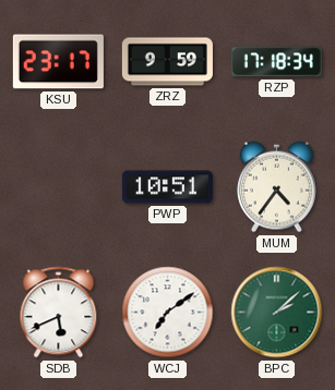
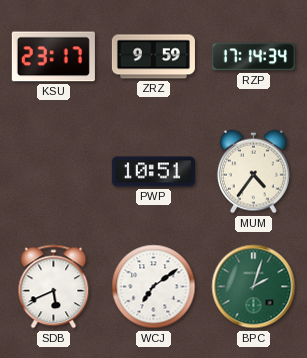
RZP: 17:18 -> 17:14 (253, 57)
BPC: 2:08 -> 2:03 (254, 287)
